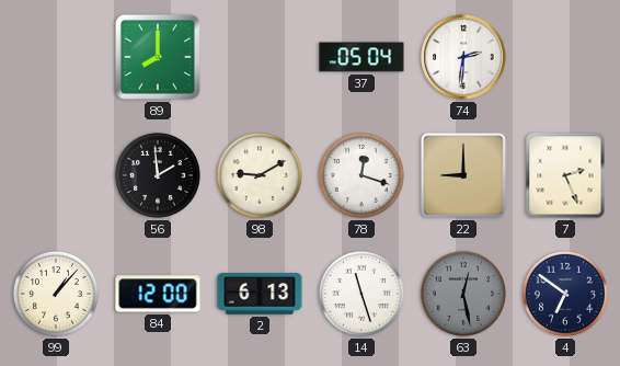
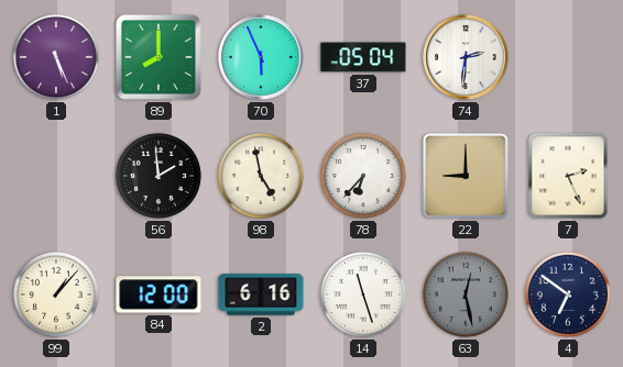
1: none -> 5:26 (56, 57)
70: none -> 5:56 (261, 57)
98: 9:10 -> 4:58 (261, 176)
78: 12:18 -> 6:37 (363, 176)
2: 6:13 -> 6:16 (261, 294)
